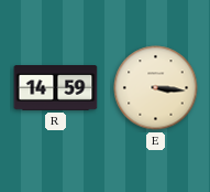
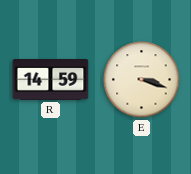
E: 3:16 -> 3:18 (142, 80)
